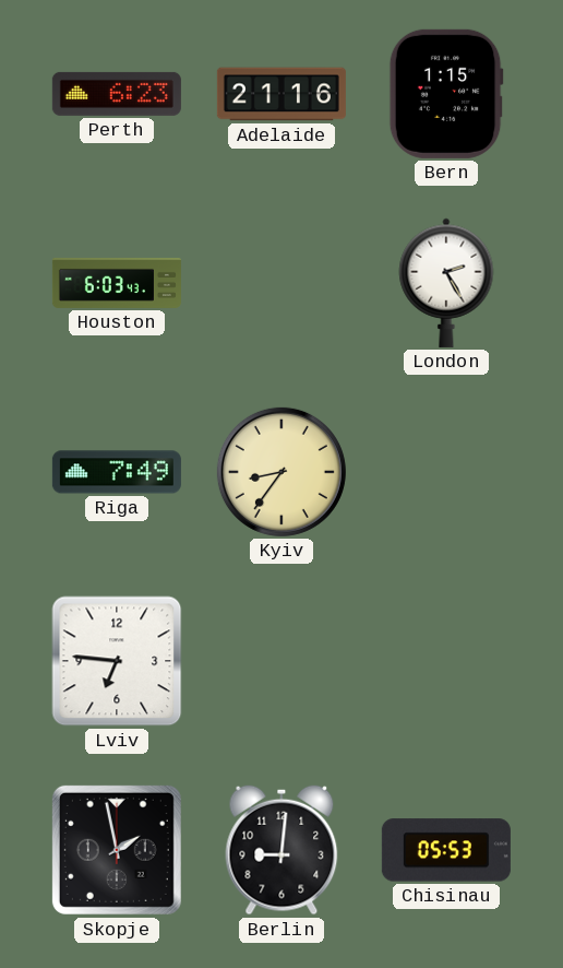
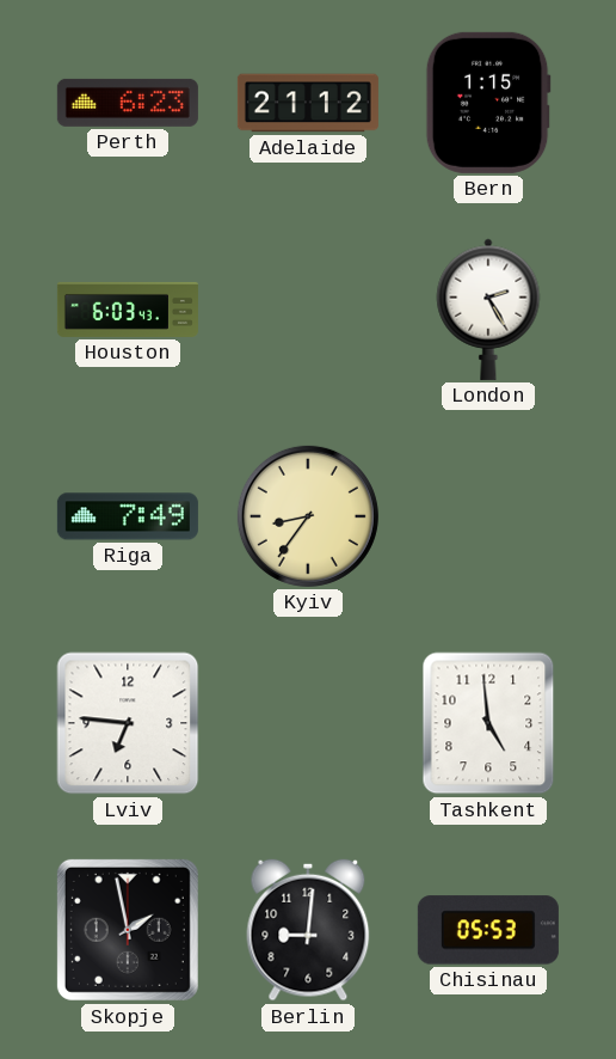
Adelaide: 21:16 -> 21:12 (308, 103)
Tashkent: none -> 4:59 (488, 723)
